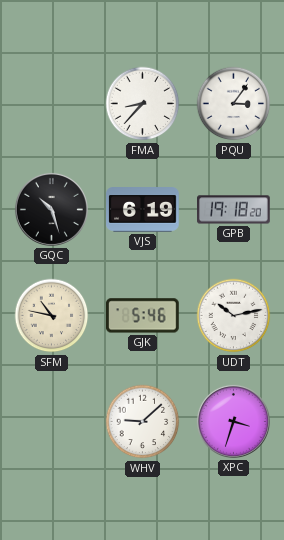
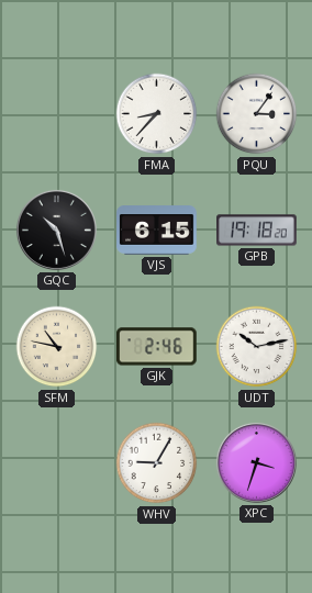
VJS: 6:19 -> 6:15 (157, 231)
GJK: 5:46 -> 2:46 (157, 347)
WHV: 9:08 -> 9:05 (157, 463)
